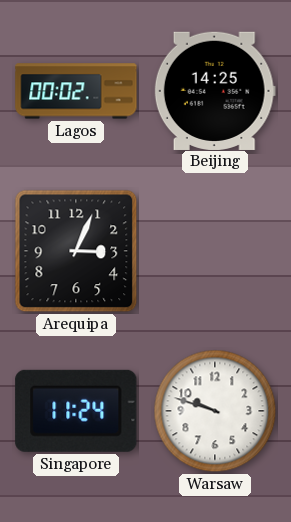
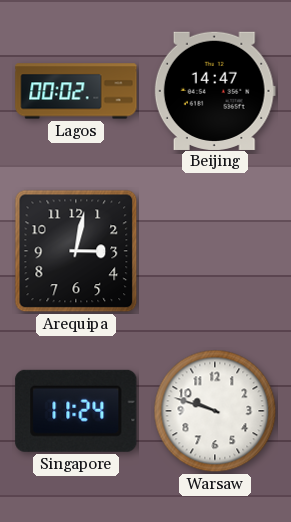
Beijing: 14:25 -> 14:47 (215, 90)
Arequipa: 3:04 -> 3:02 (76, 251)
